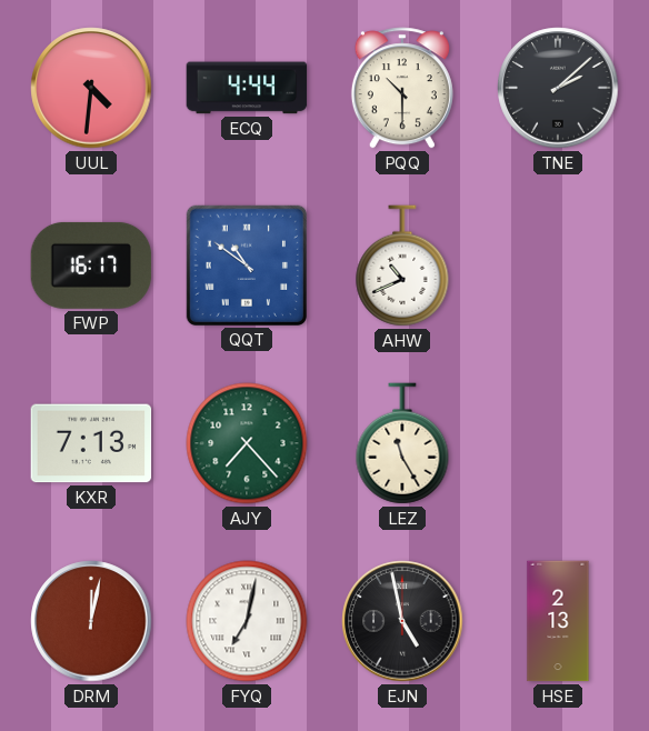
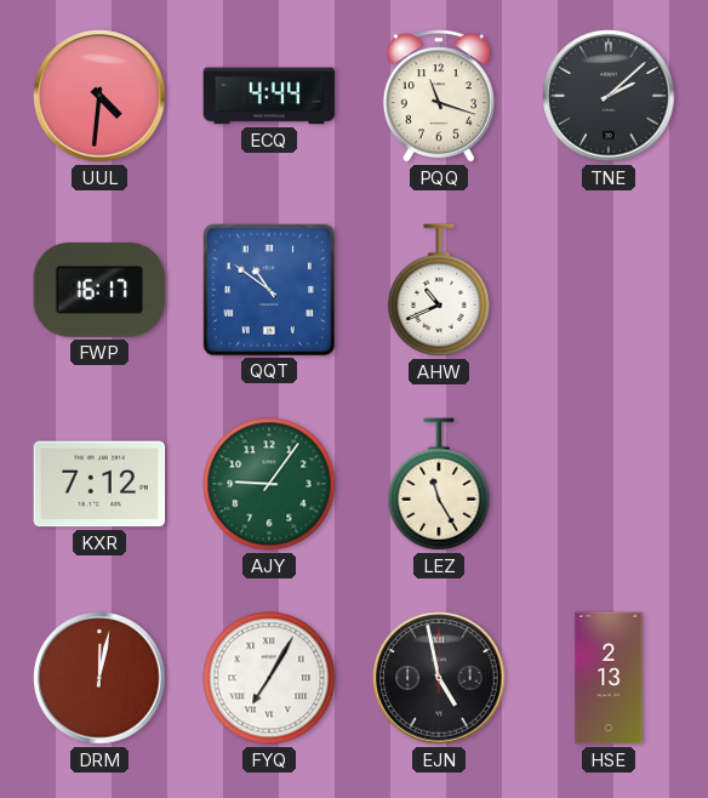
PQQ: 10:30 -> 11:18 (439, 96)
KXR: 7:13 -> 7:12 (99, 484)
AJY: 7:23 -> 9:06 (269, 484)
FYQ: 7:02 -> 7:05 (269, 678)
